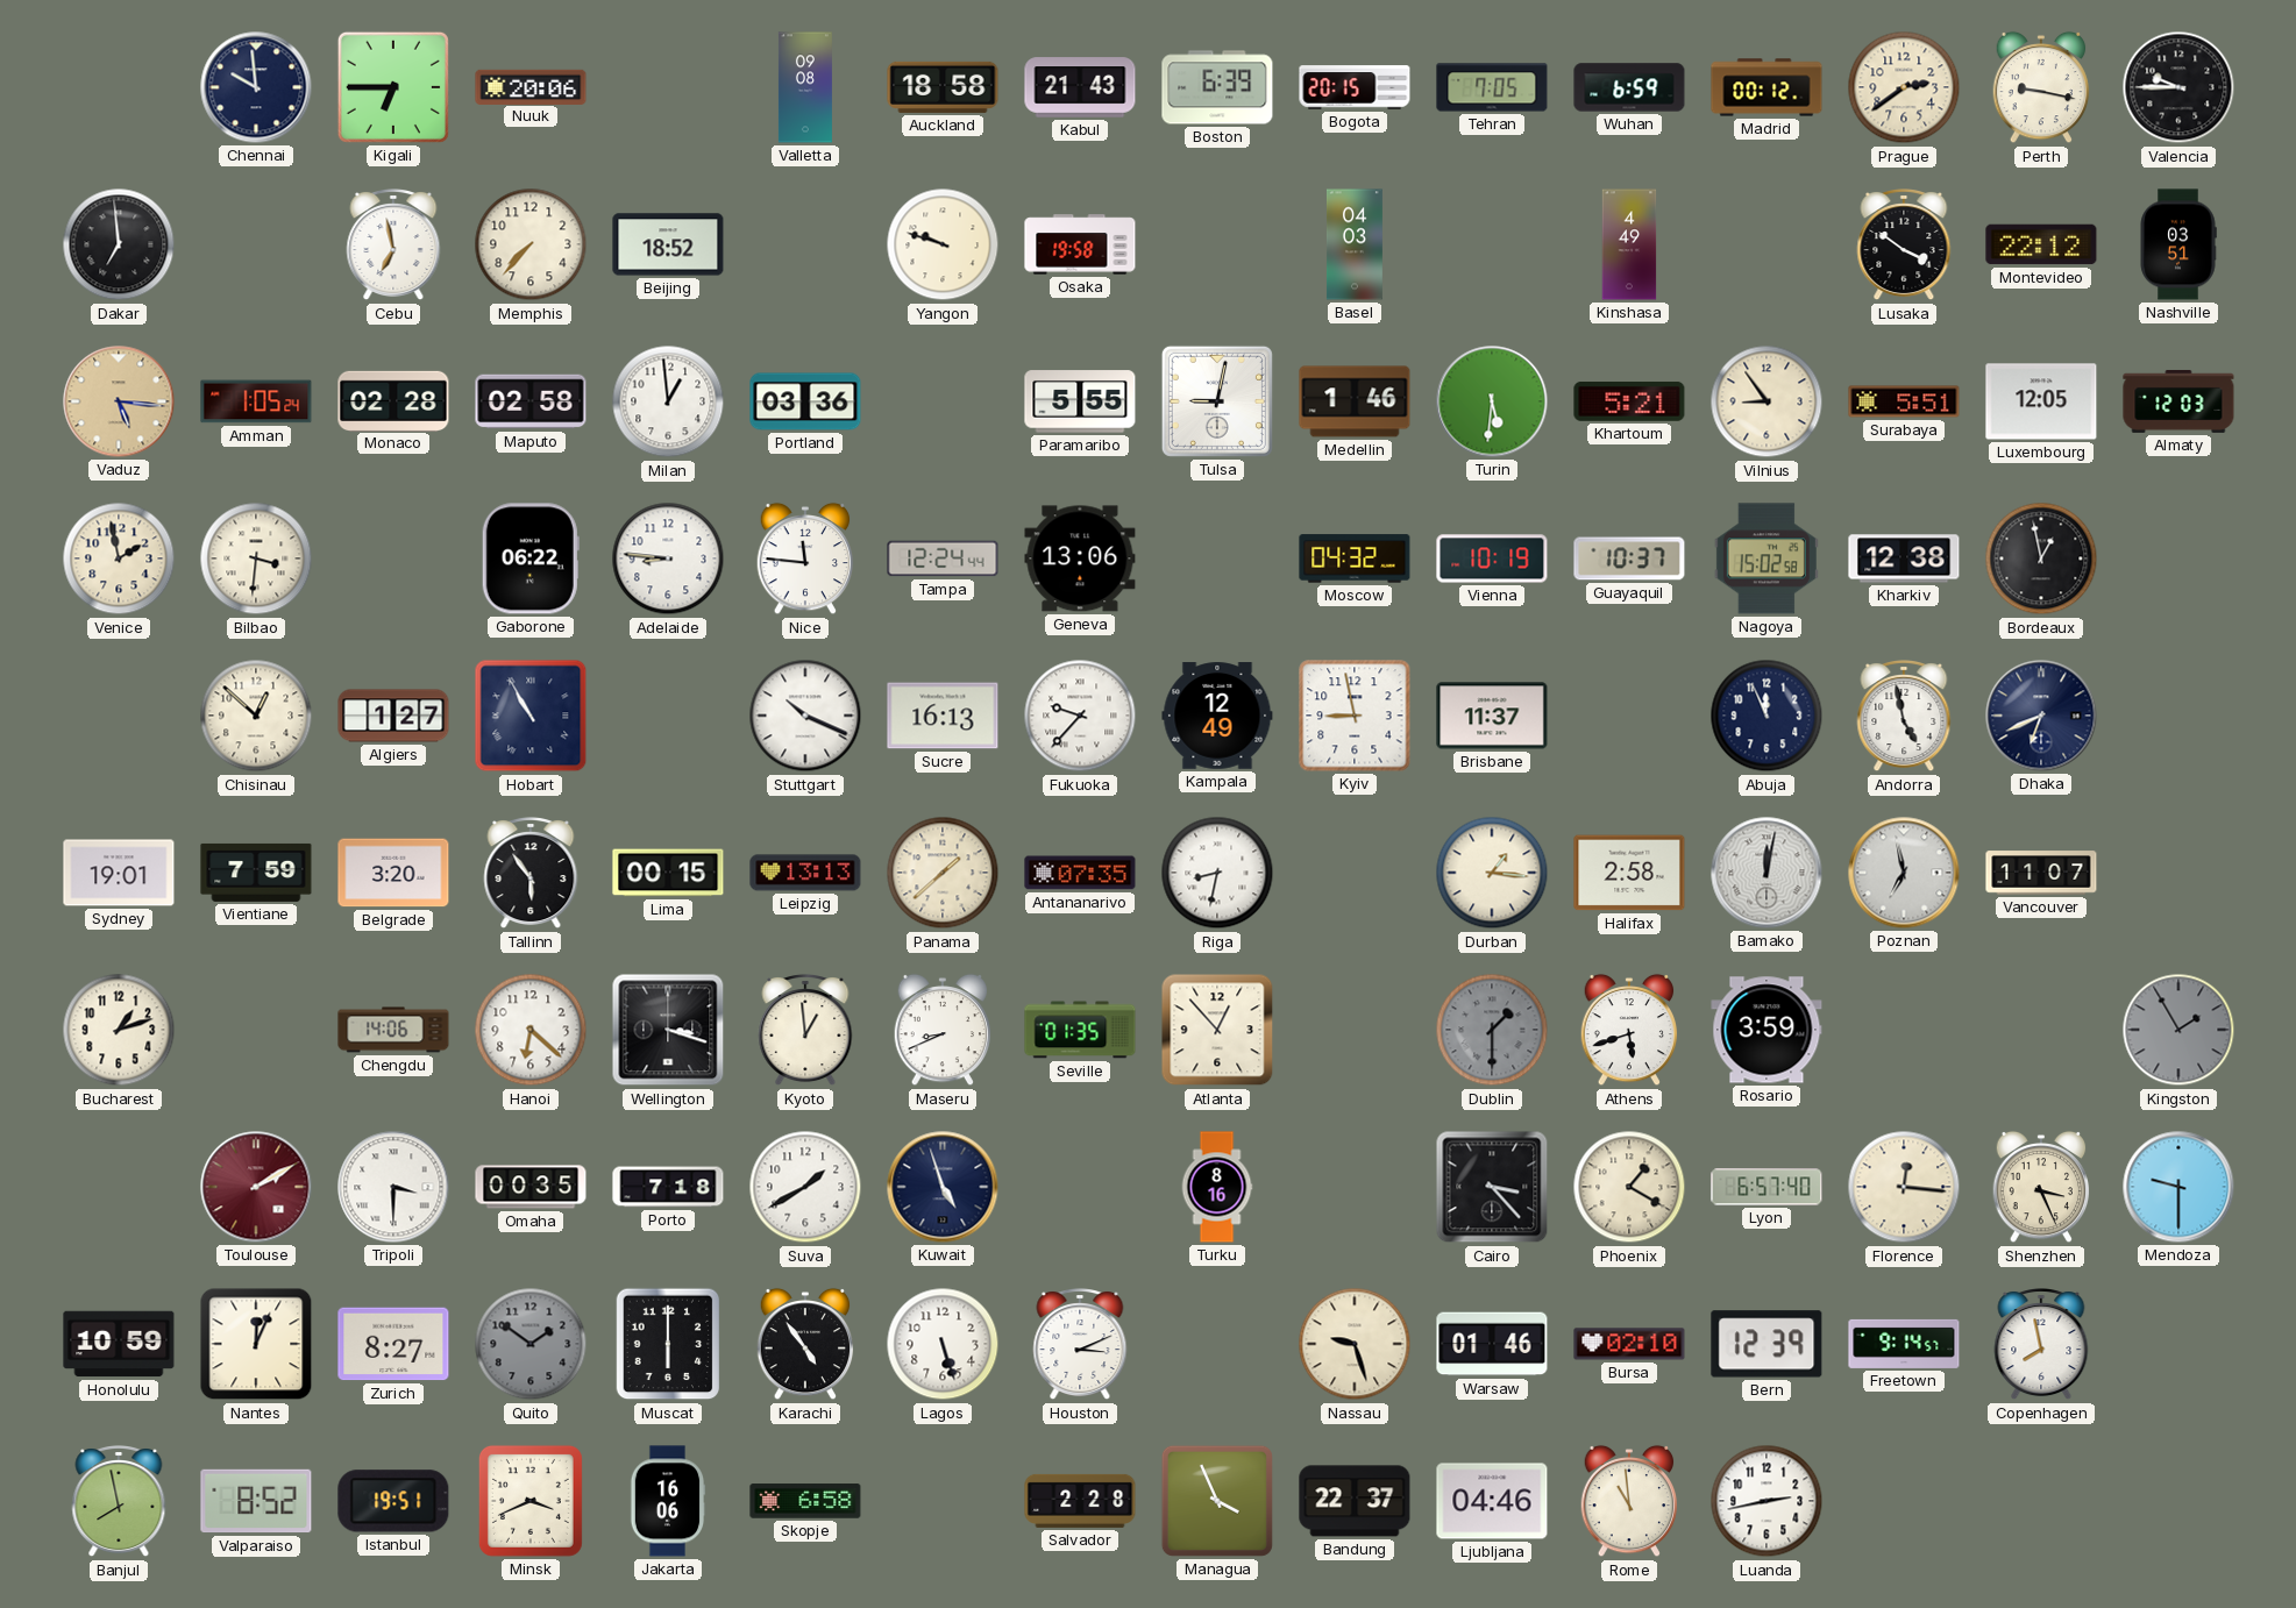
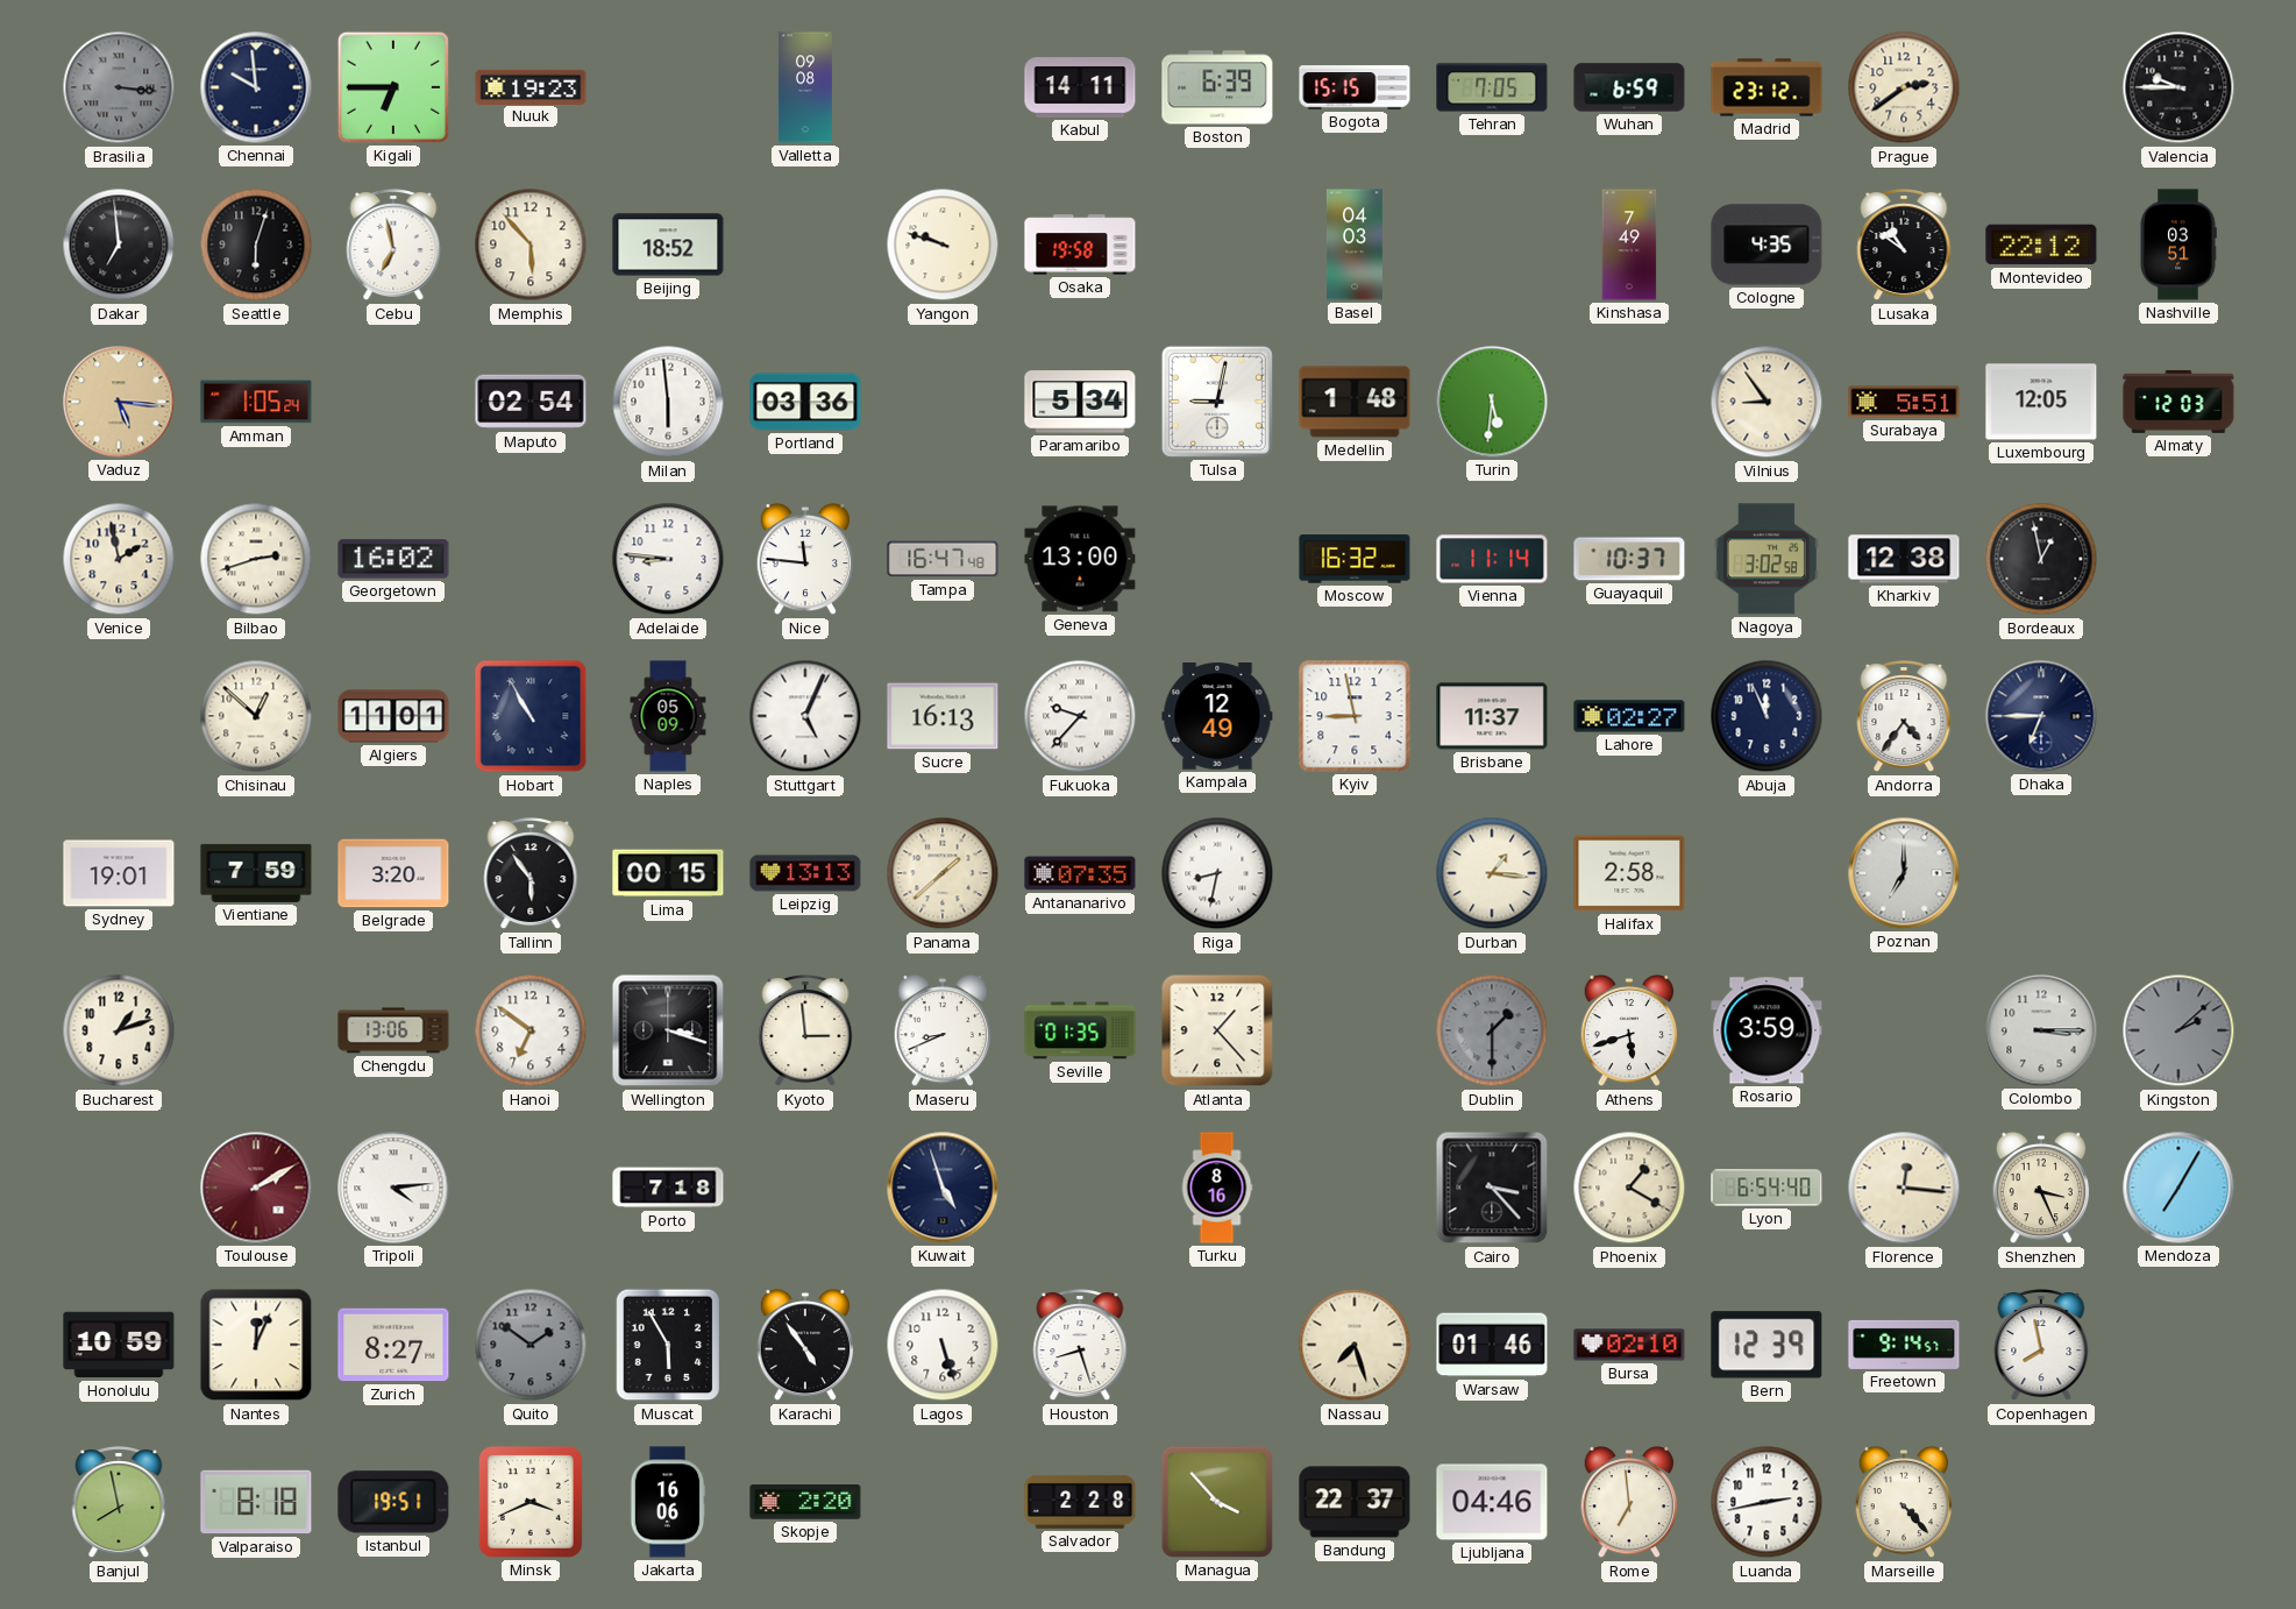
Brasilia: none -> 3:16 (119, 87)
Nuuk: 20:06 -> 19:23 (531, 86)
Auckland: 18:58 -> none (943, 87)
Kabul: 21:43 -> 14:11 (1080, 87)
Bogota: 20:15 -> 15:15 (1355, 87)
Madrid: 00:12 -> 23:12 (1767, 87)
Perth: 9:17 -> none (2041, 87)
Seattle: none -> 6:03 (256, 244)
Memphis: 7:37 -> 5:53 (531, 244)
Kinshasa: 4:49 -> 7:49 (1629, 244)
Cologne: none -> 4:35 (1767, 244)
Lusaka: 3:51 -> 10:51 (1904, 246)
Monaco: 02:28 -> none (393, 400)
Maputo: 02:58 -> 02:54 (531, 402)
Milan: 12:59 -> 5:59 (668, 402)
Paramaribo: 5:55 -> 5:34 (1080, 402)
Medellin: 1:46 -> 1:48 (1355, 402)
Khartoum: 5:21 -> none (1629, 401)
Bilbao: 3:31 -> 2:42 (256, 559)
Georgetown: none -> 16:02 (393, 559)
Gaborone: 06:22 -> none (531, 558)
Tampa: 12:24 -> 16:47 (943, 559)
Geneva: 13:06 -> 13:00 (1080, 559)
Moscow: 04:32 -> 16:32 (1355, 559)
Vienna: 10:19 -> 11:14 (1492, 559)
Nagoya: 15:02 -> 3:02 (1767, 559)
Algiers: 1:27 -> 11:01 (393, 716)
Naples: none -> 05:09 (668, 716)
Stuttgart: 10:19 -> 5:04 (805, 716)
Lahore: none -> 02:27 (1629, 716)
Andorra: 4:58 -> 4:36 (1904, 717)
Dhaka: 6:41 -> 6:45 (2041, 716)
Bamako: 12:02 -> none (1767, 873)
Poznan: 6:58 -> 7:00 (1904, 873)
Vancouver: 11:07 -> none (2041, 873)
Chengdu: 14:06 -> 13:06 (393, 1030)
Hanoi: 6:22 -> 6:51 (531, 1030)
Kyoto: 12:59 -> 2:59 (805, 1032)
Atlanta: 12:53 -> 1:23 (1217, 1030)
Colombo: none -> 3:15 (2041, 1030)
Kingston: 1:55 -> 2:08 (2178, 1030)
Tripoli: 3:30 -> 4:14 (393, 1188)
Omaha: 00:35 -> none (531, 1187)
Suva: 1:40 -> none (805, 1187)
Lyon: 6:57 -> 6:54 (1767, 1188)
Mendoza: 9:30 -> 7:05 (2178, 1188)
Muscat: 6:00 -> 5:55 (668, 1345)
Houston: 3:11 -> 8:27 (1080, 1346)
Nassau: 9:27 -> 7:27 (1355, 1345)
Valparaiso: 8:52 -> 8:18 (256, 1502)
Skopje: 6:58 -> 2:20 (805, 1502)
Managua: 3:56 -> 3:53 (1217, 1502)
Rome: 10:59 -> 6:59 (1629, 1502)
Marseille: none -> 4:23 (1904, 1502)
